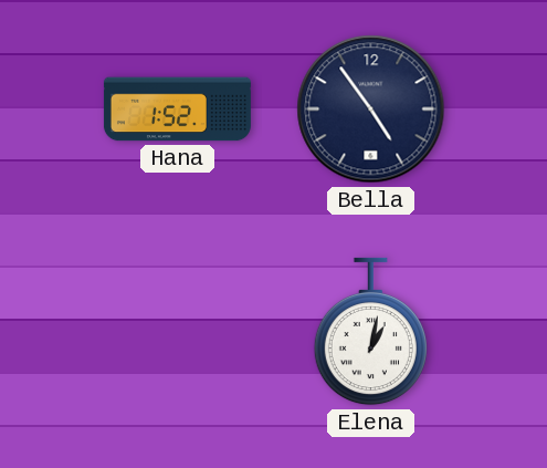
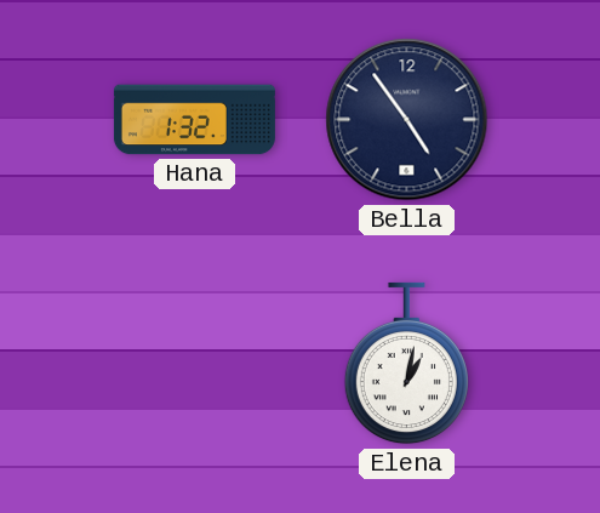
Hana: 1:52 -> 1:32 (194, 120)
